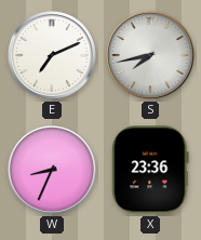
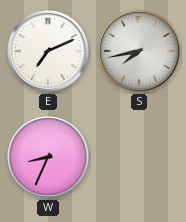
X: 23:36 -> none (150, 170)
